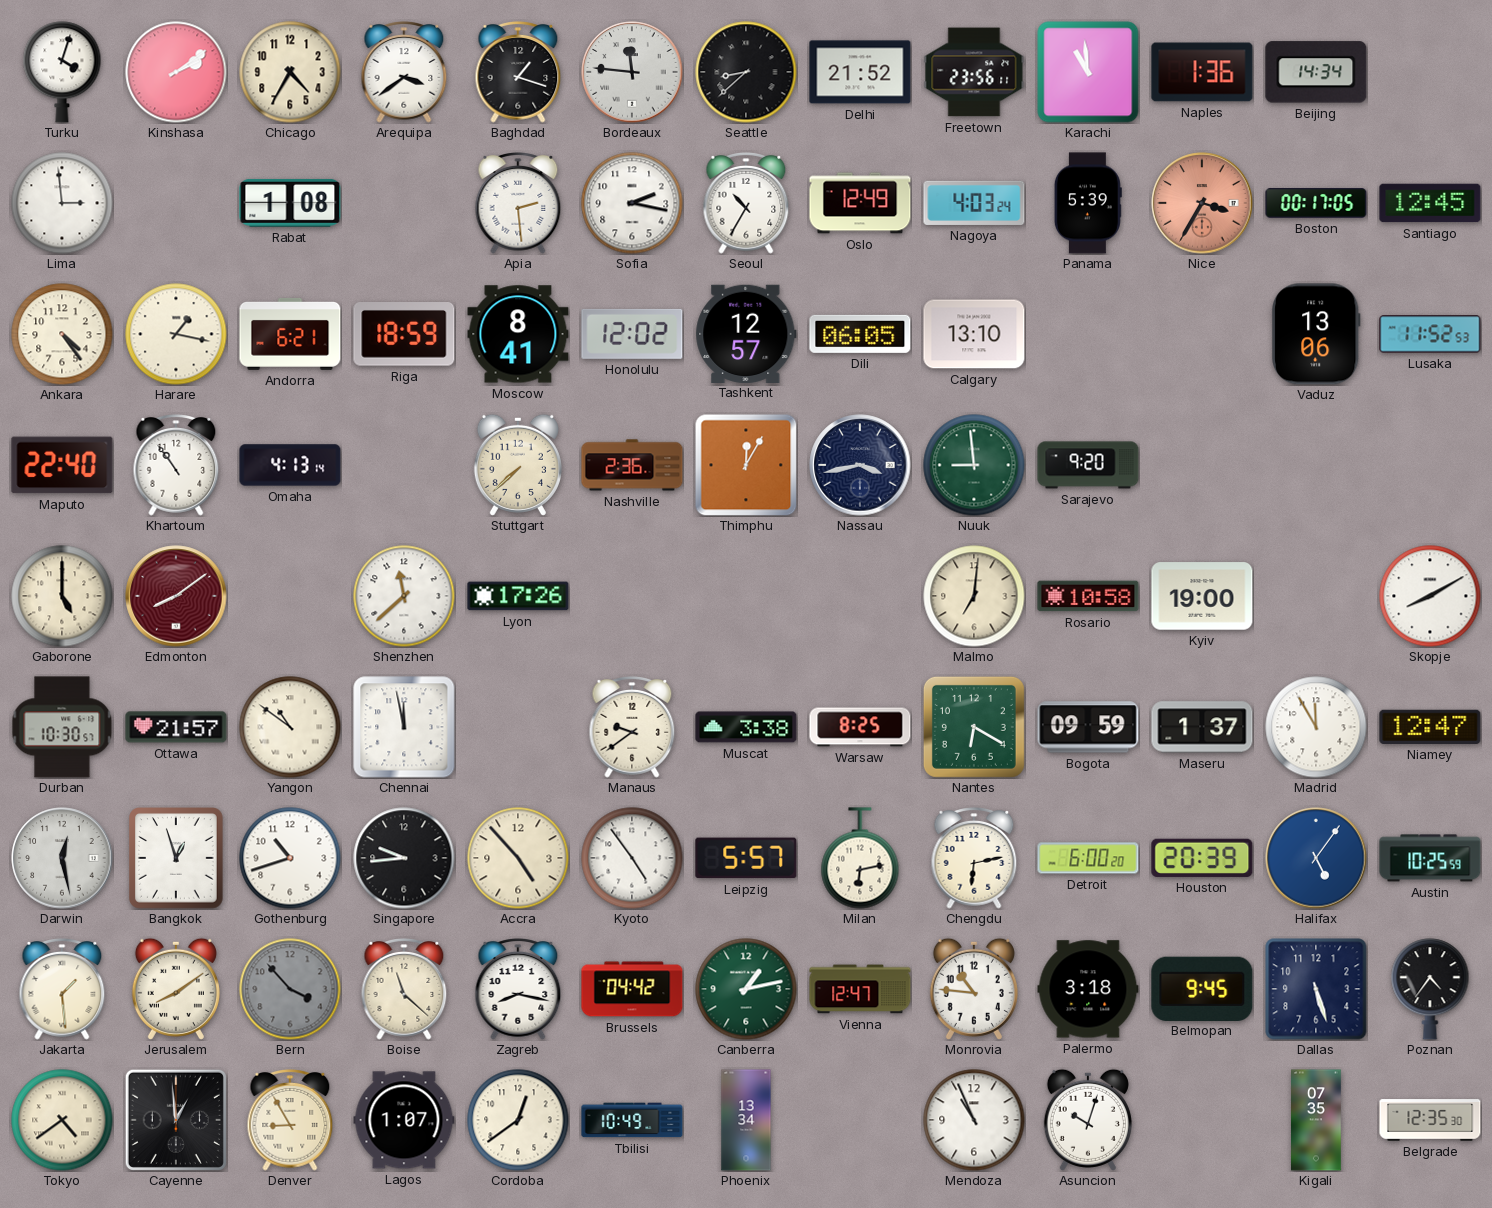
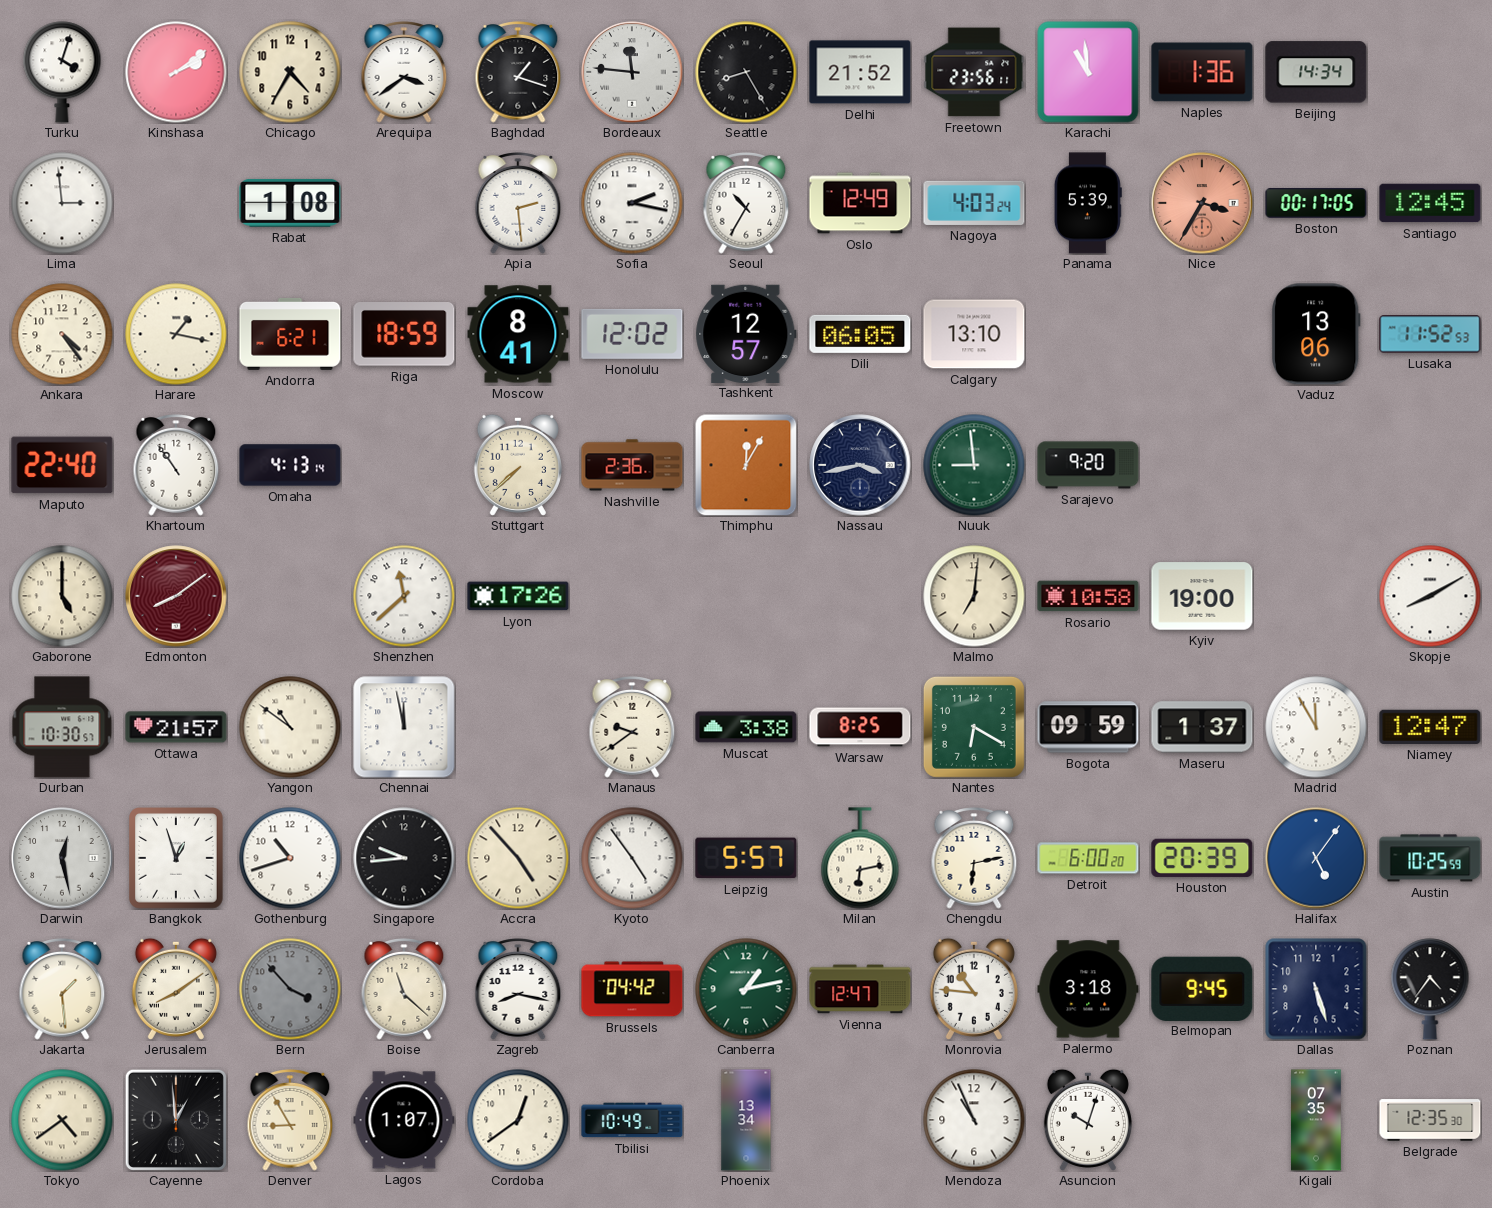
Seattle: 8:38 -> 8:25 (746, 72)
